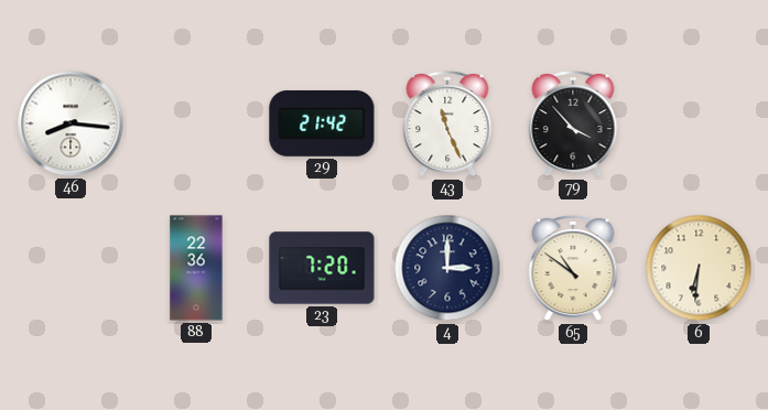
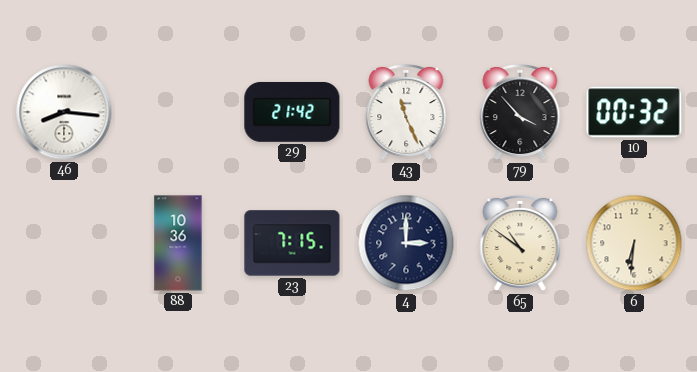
10: none -> 00:32 (634, 112)
88: 22:36 -> 10:36 (178, 243)
23: 7:20 -> 7:15 (292, 243)
